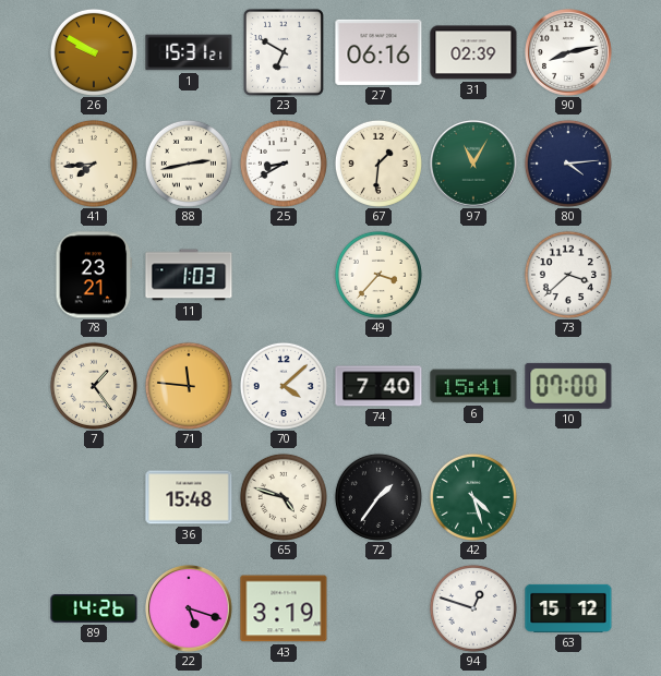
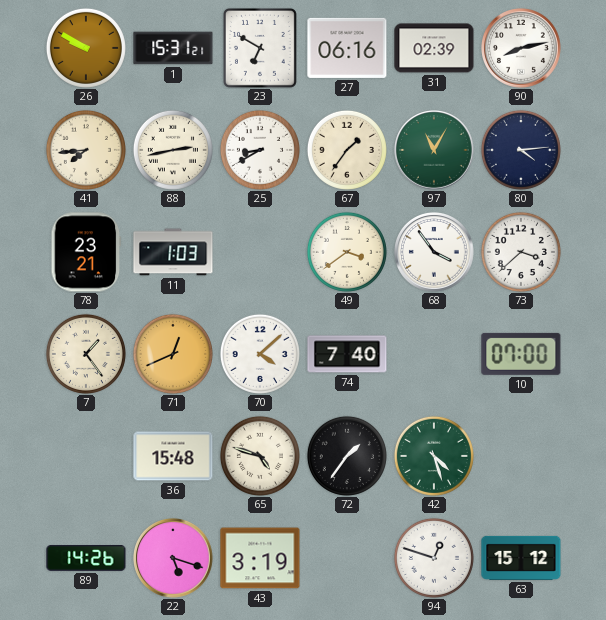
67: 1:31 -> 1:36 (347, 150)
49: 3:37 -> 3:39 (347, 252)
68: none -> 3:54 (435, 253)
71: 11:46 -> 12:41 (173, 354)
6: 15:41 -> none (473, 386)
